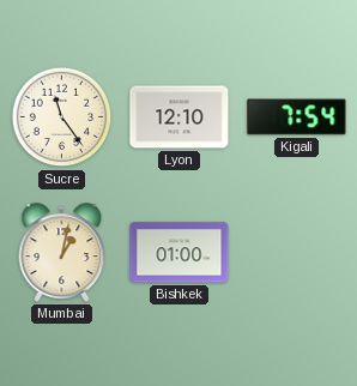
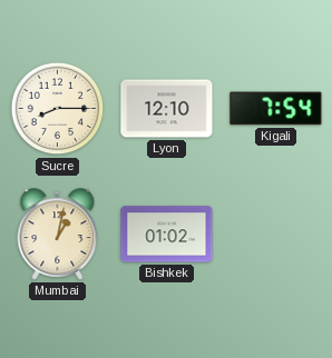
Sucre: 11:24 -> 8:15 (58, 109)
Bishkek: 01:00 -> 01:02 (167, 235)
